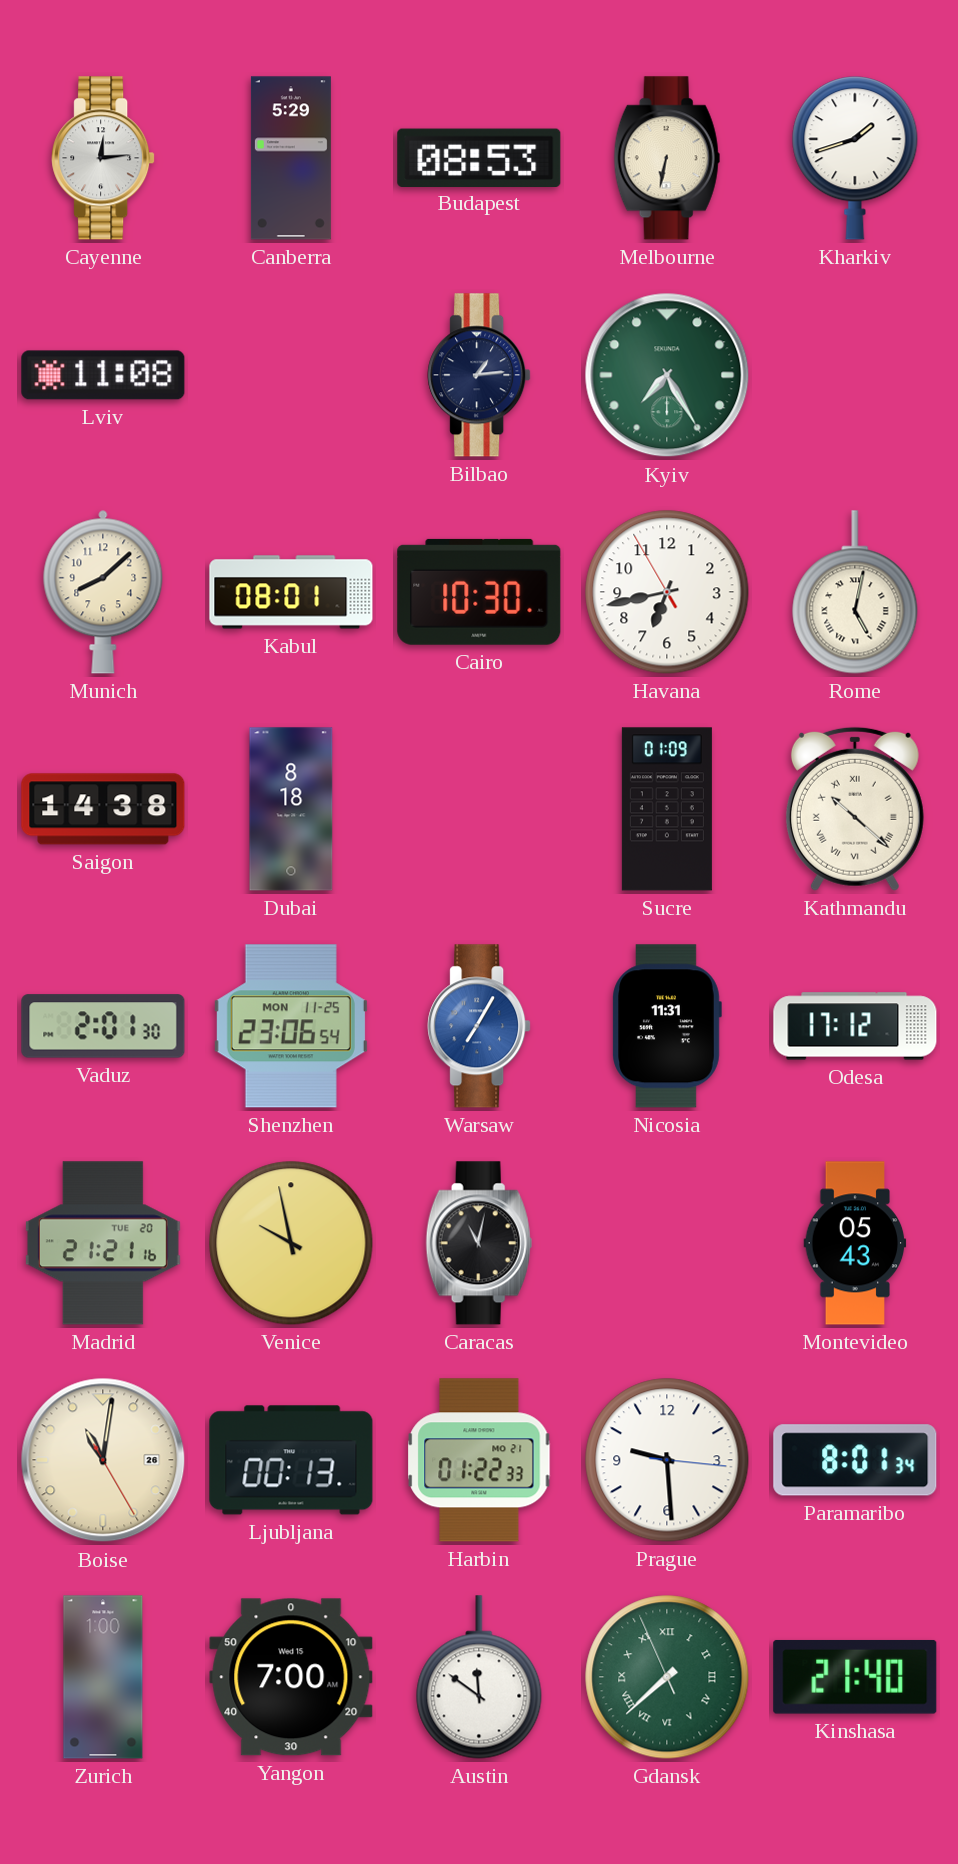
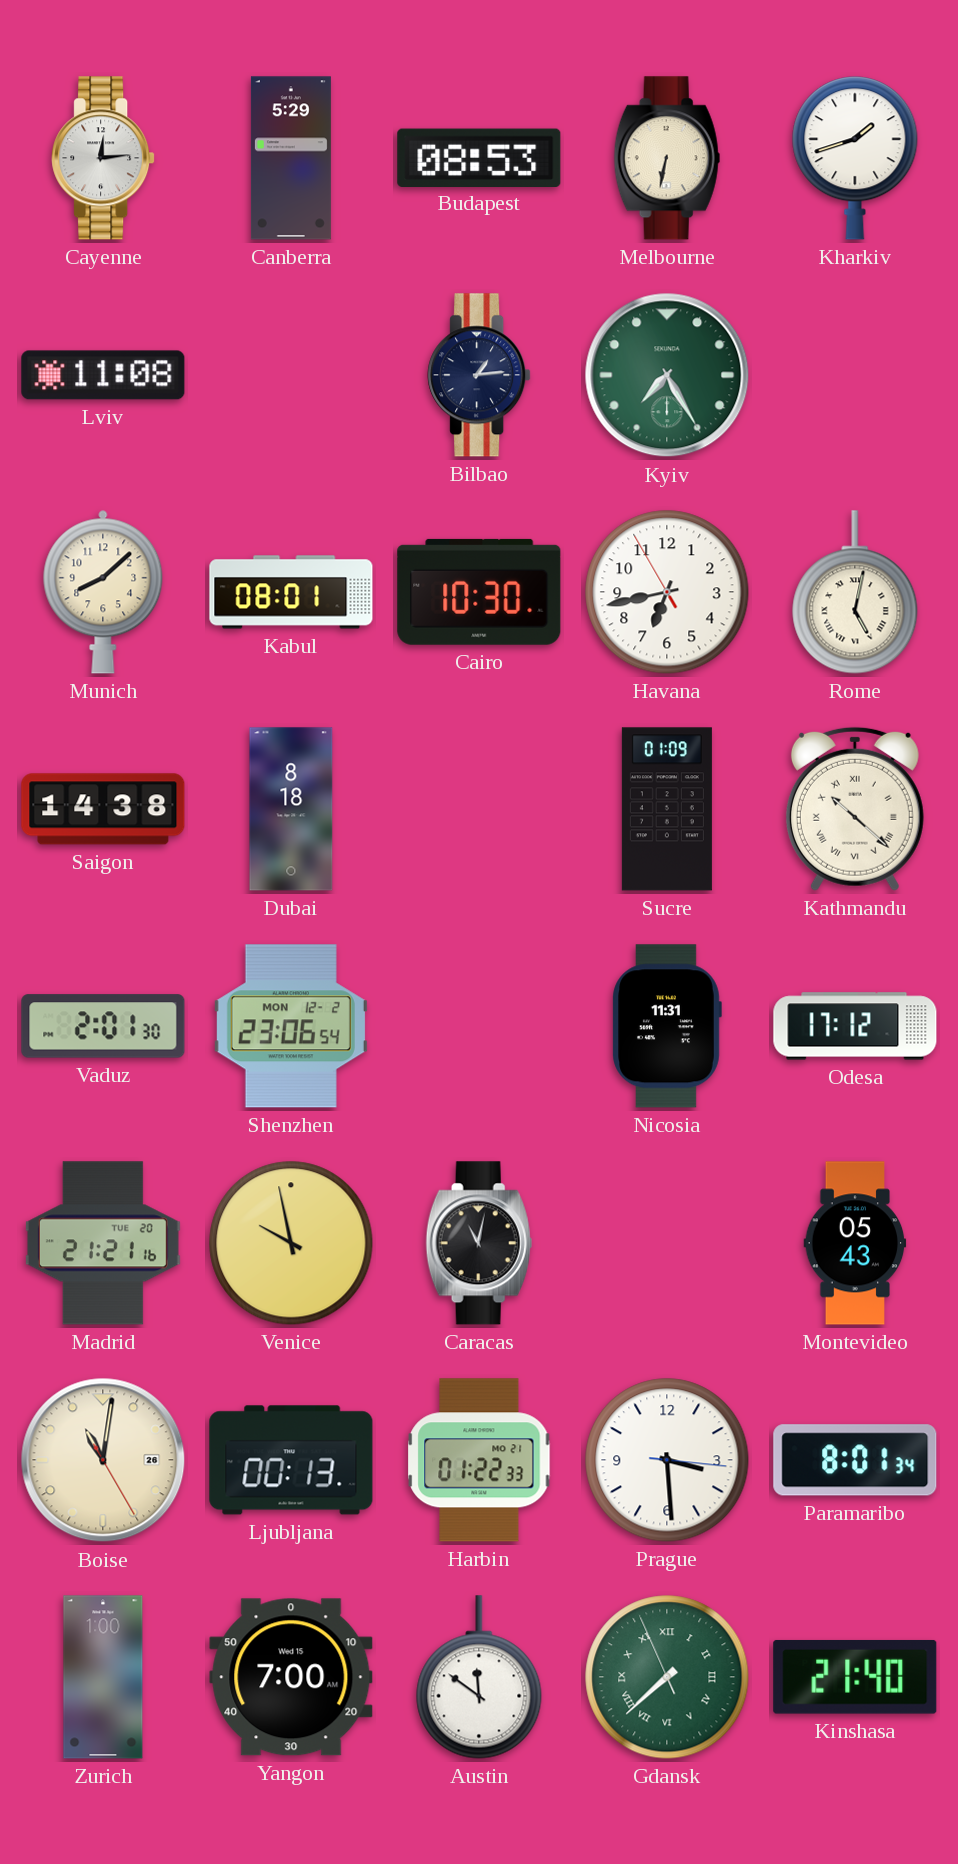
Shenzhen date: MON 11-25 -> MON 12-2 (291, 1026)
Warsaw: 7:05 -> none (479, 1026)
Prague: 9:29 -> 3:29 (667, 1460)
